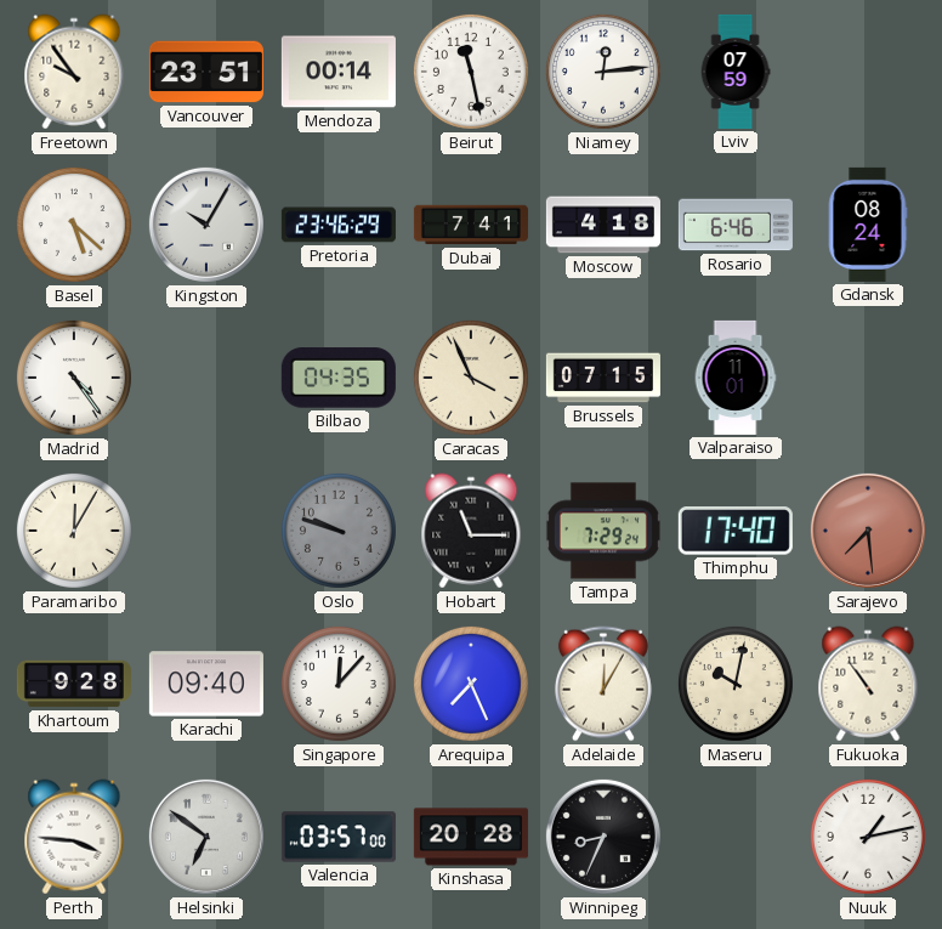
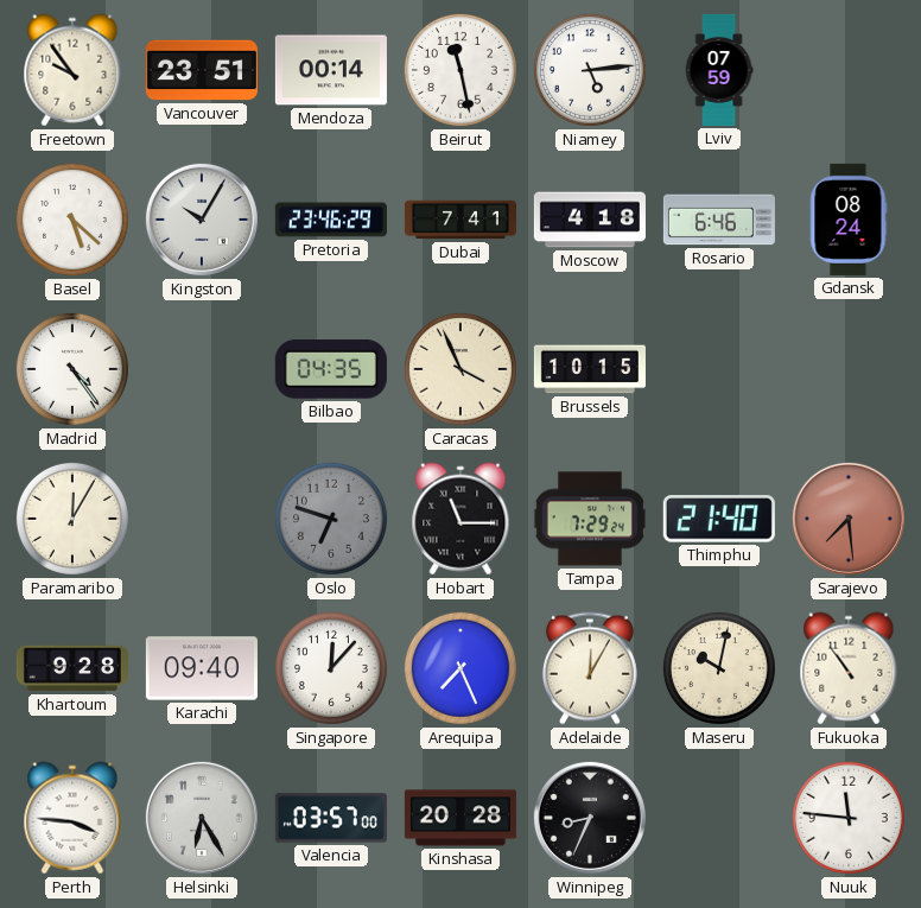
Niamey: 12:14 -> 5:14 (590, 70)
Brussels: 07:15 -> 10:15 (590, 369)
Valparaiso: 11:01 -> none (736, 378)
Oslo: 9:48 -> 6:48 (331, 519)
Thimphu: 17:40 -> 21:40 (719, 519)
Helsinki: 6:51 -> 6:25 (202, 818)
Nuuk: 1:13 -> 11:46 (849, 818)
